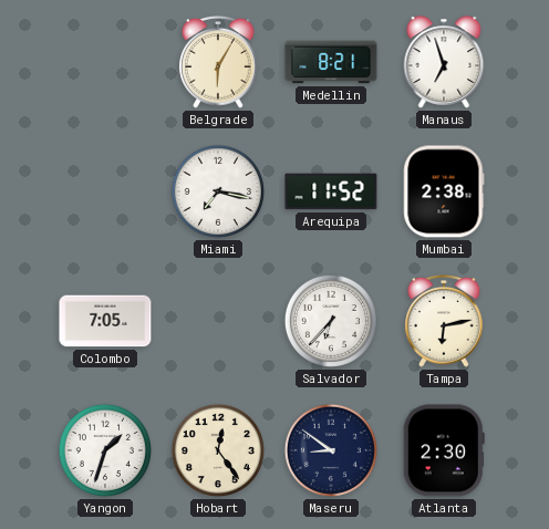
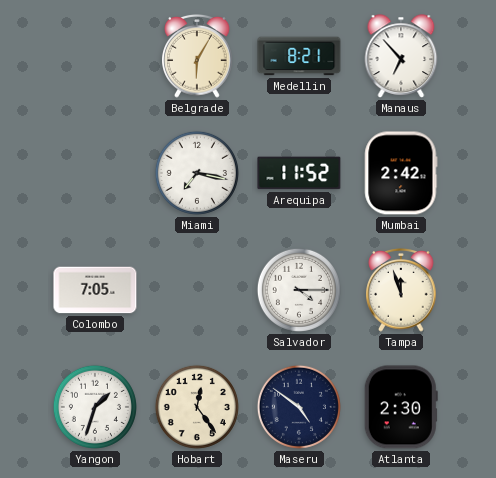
Manaus: 6:57 -> 6:53 (401, 56)
Mumbai: 2:38 -> 2:42 (401, 173)
Salvador: 6:37 -> 4:15 (299, 290)
Tampa: 6:13 -> 11:57 (401, 291)
Maseru: 8:51 -> 4:51 (299, 407)
